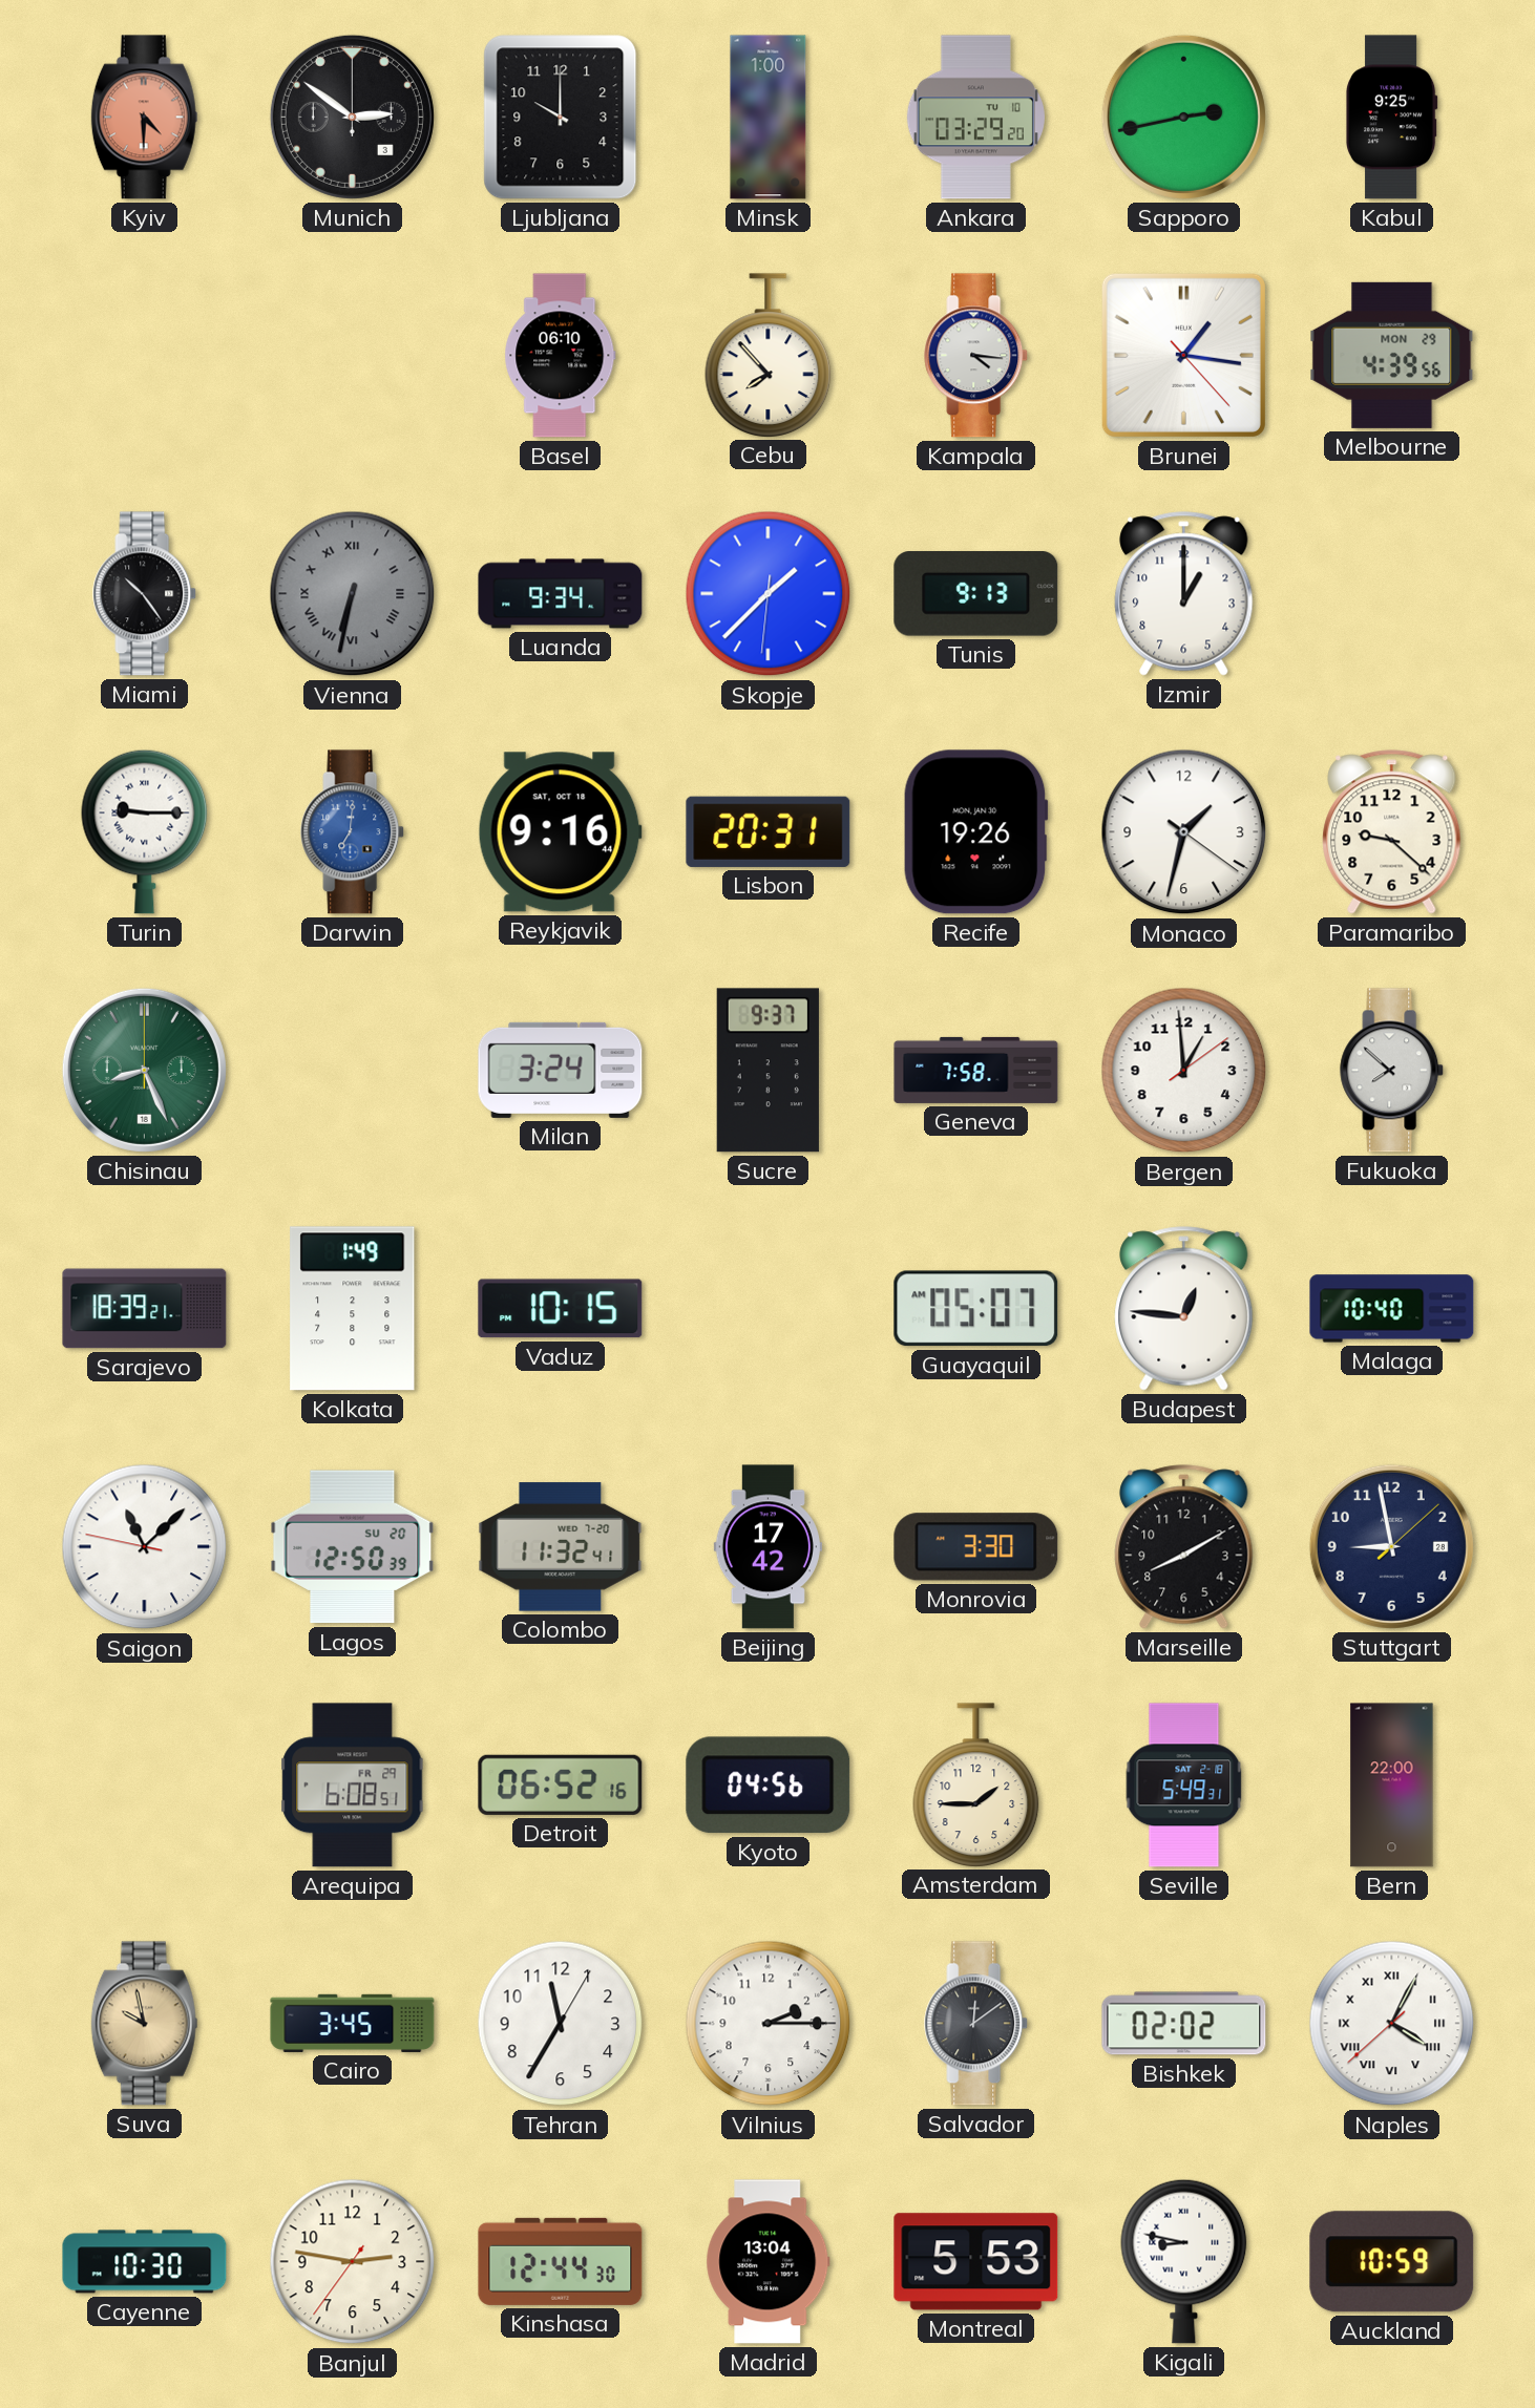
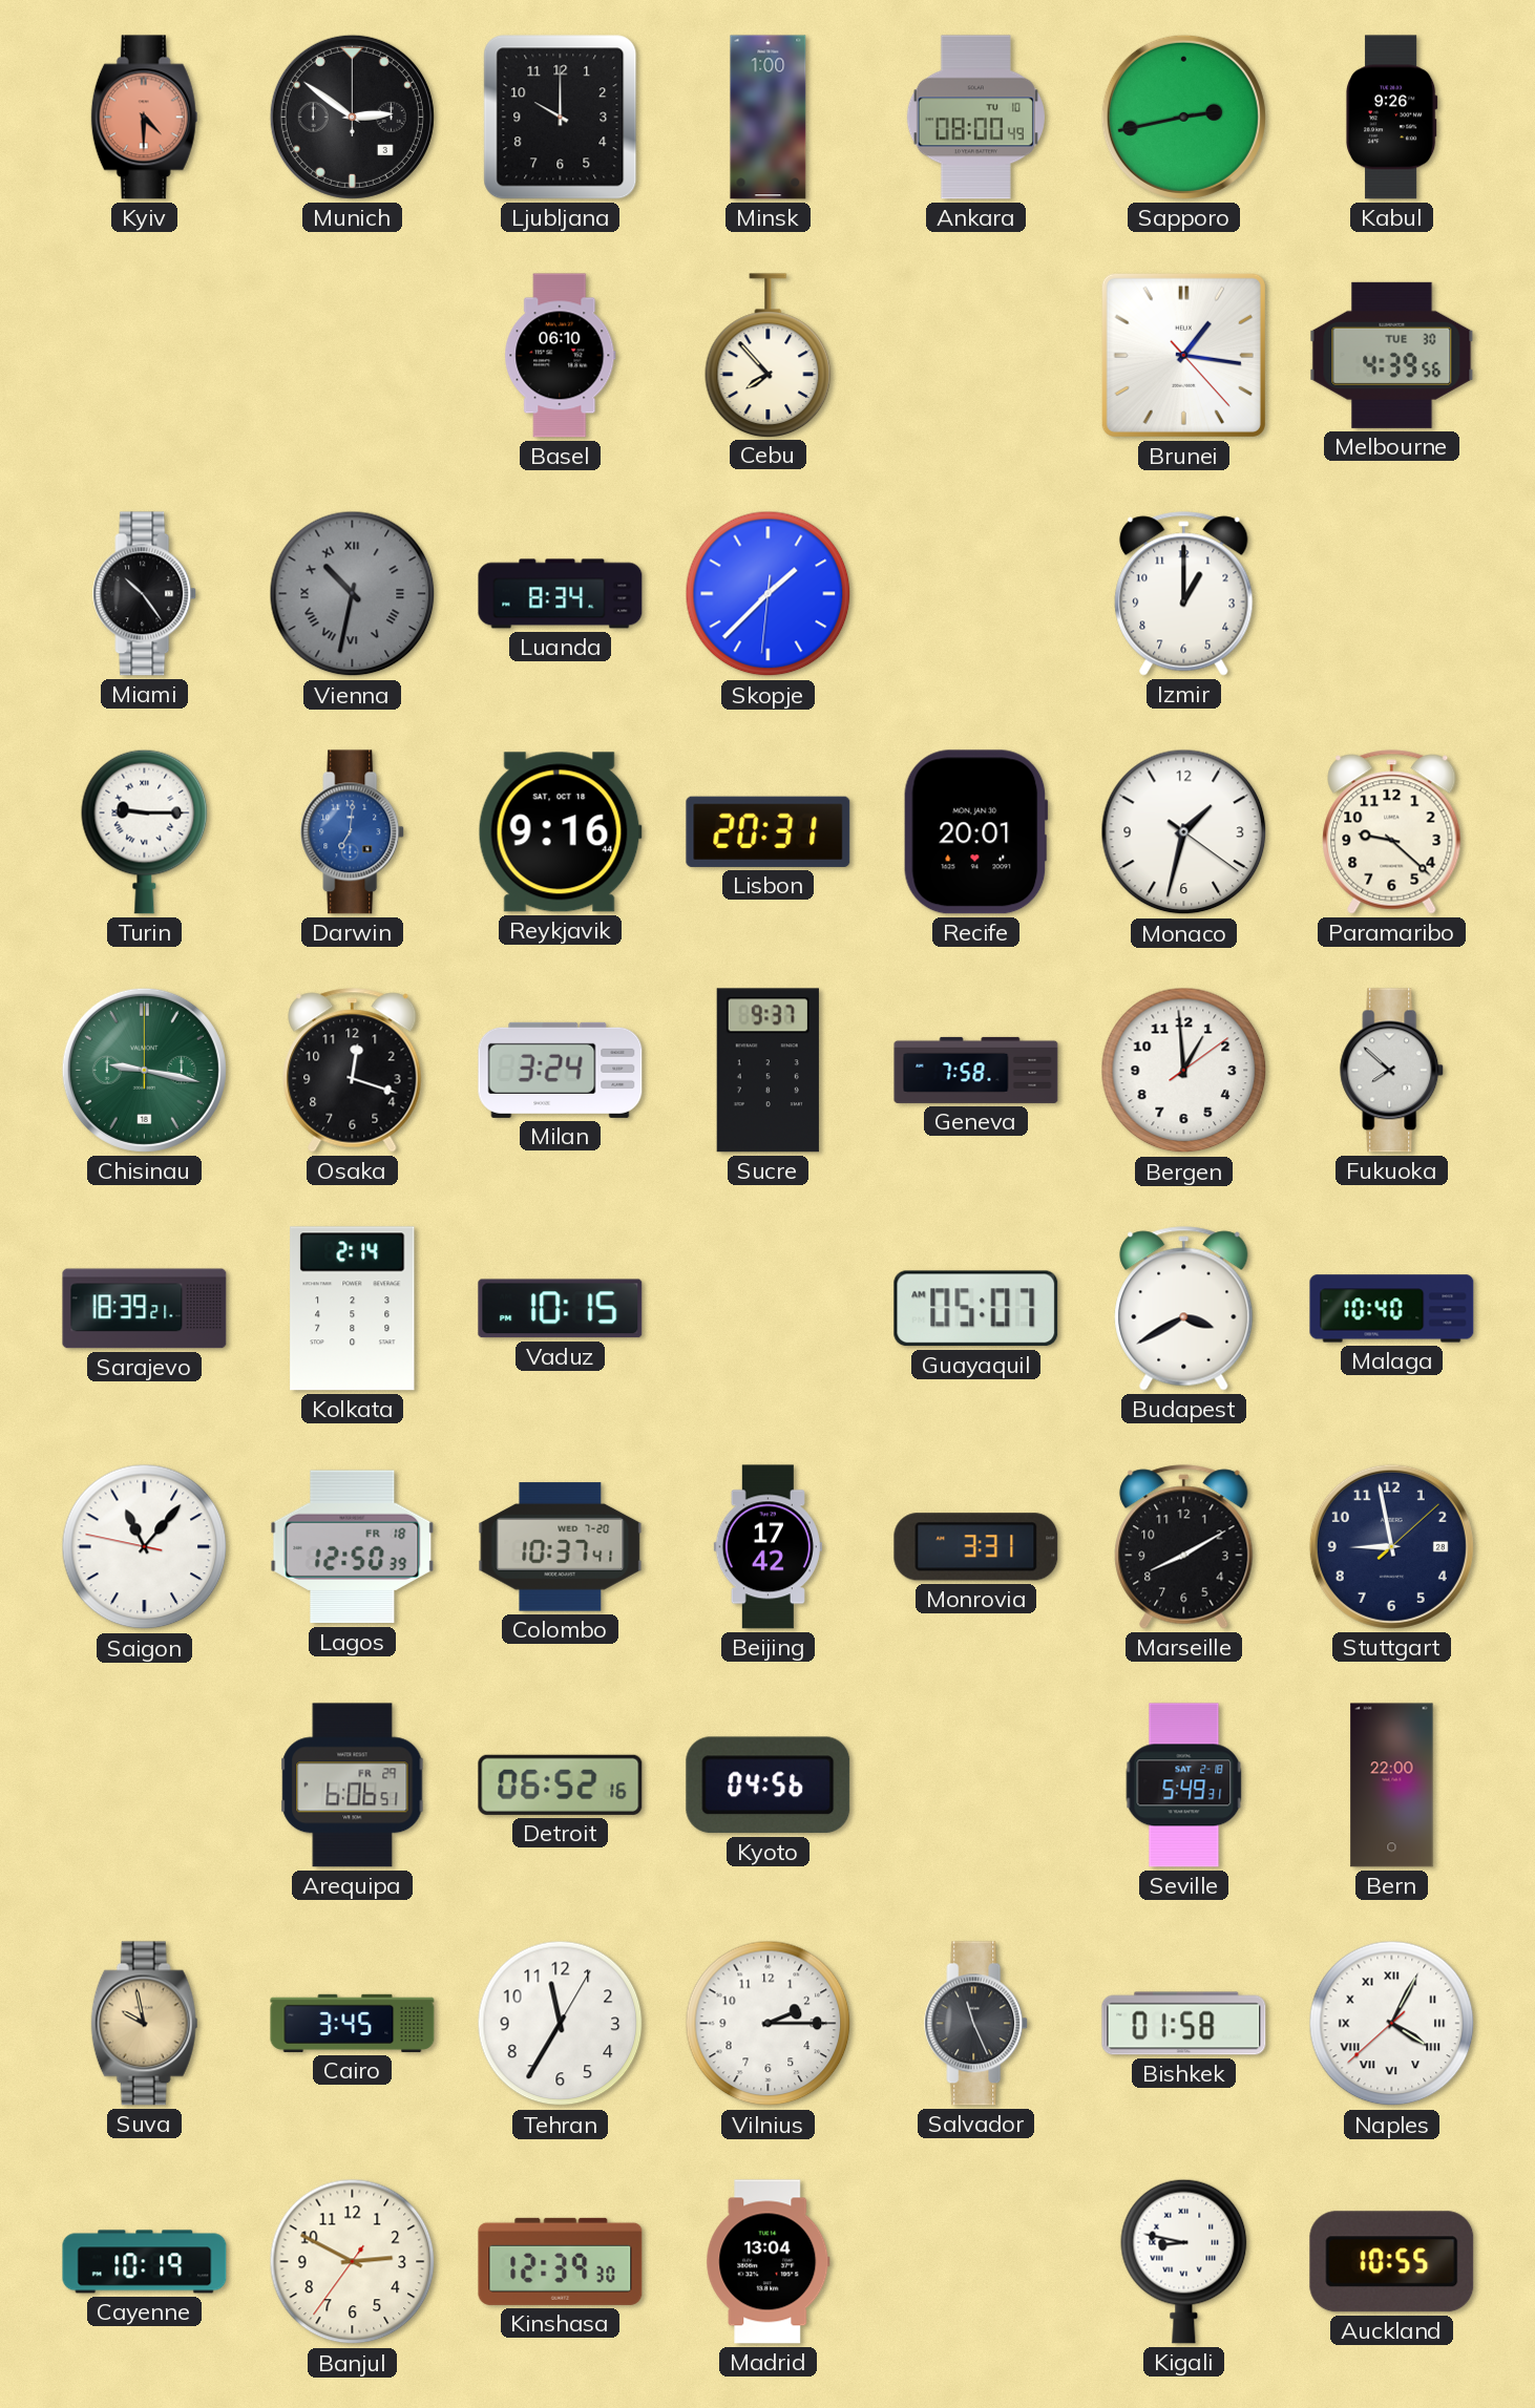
Ankara: 03:29 -> 08:00 (975, 118)
Kabul: 9:25 -> 9:26 (1391, 118)
Kampala: 4:16 -> none (976, 356)
Melbourne date: MON 29 -> TUE 30 (1392, 355)
Vienna: 6:32 -> 10:32 (353, 594)
Luanda: 9:34 -> 8:34 (561, 594)
Tunis: 9:13 -> none (976, 594)
Recife: 19:26 -> 20:01 (975, 832)
Chisinau: 8:26 -> 9:17 (144, 1070)
Osaka: none -> 12:18 (353, 1071)
Kolkata: 1:49 -> 2:14 (353, 1309)
Budapest: 12:46 -> 3:40 (1184, 1309)
Saigon: 11:07 -> 11:06 (145, 1547)
Lagos date: SU 20 -> FR 18 (353, 1547)
Colombo: 11:32 -> 10:37 (561, 1547)
Monrovia: 3:30 -> 3:31 (976, 1547)
Arequipa: 6:08 -> 6:06 (353, 1786)
Amsterdam: 1:45 -> none (976, 1784)
Salvador: 12:09 -> 11:26 (976, 2024)
Bishkek: 02:02 -> 01:58 (1184, 2024)
Cayenne: 10:30 -> 10:19 (145, 2262)
Banjul: 2:46 -> 2:49 (353, 2262)
Kinshasa: 12:44 -> 12:39 (561, 2261)
Montreal: 5:53 -> none (976, 2262)
Auckland: 10:59 -> 10:55 (1392, 2262)
